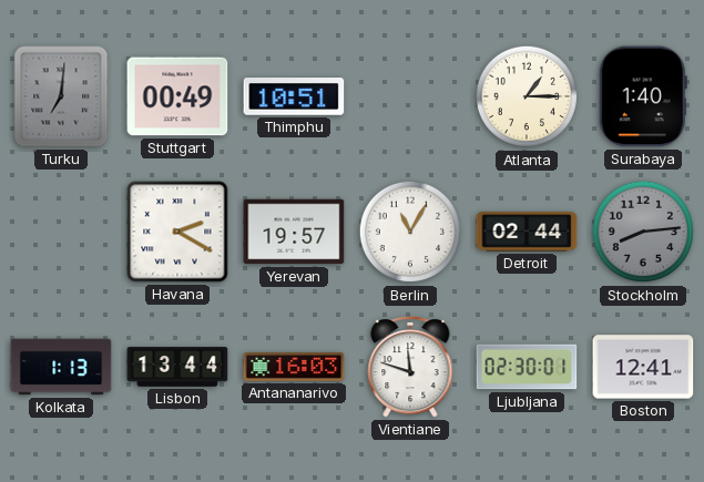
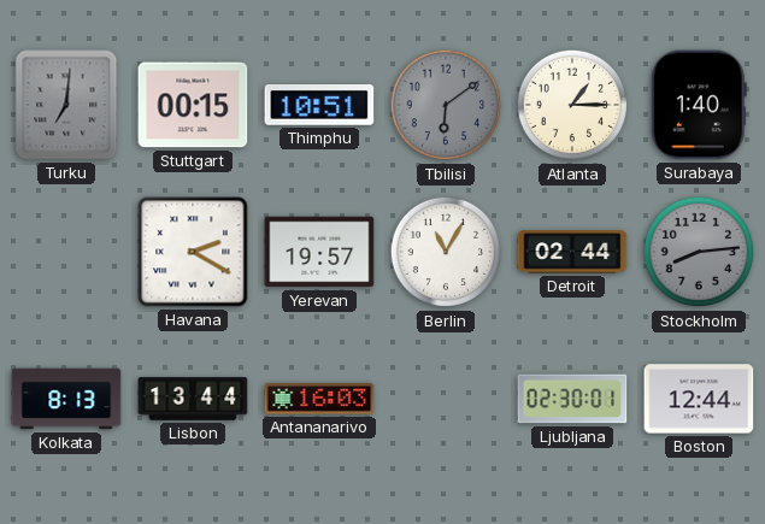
Stuttgart: 00:49 -> 00:15 (193, 105)
Tbilisi: none -> 6:09 (446, 105)
Kolkata: 1:13 -> 8:13 (66, 399)
Vientiane: 11:48 -> none (410, 368)
Boston: 12:41 -> 12:44 (699, 399)
